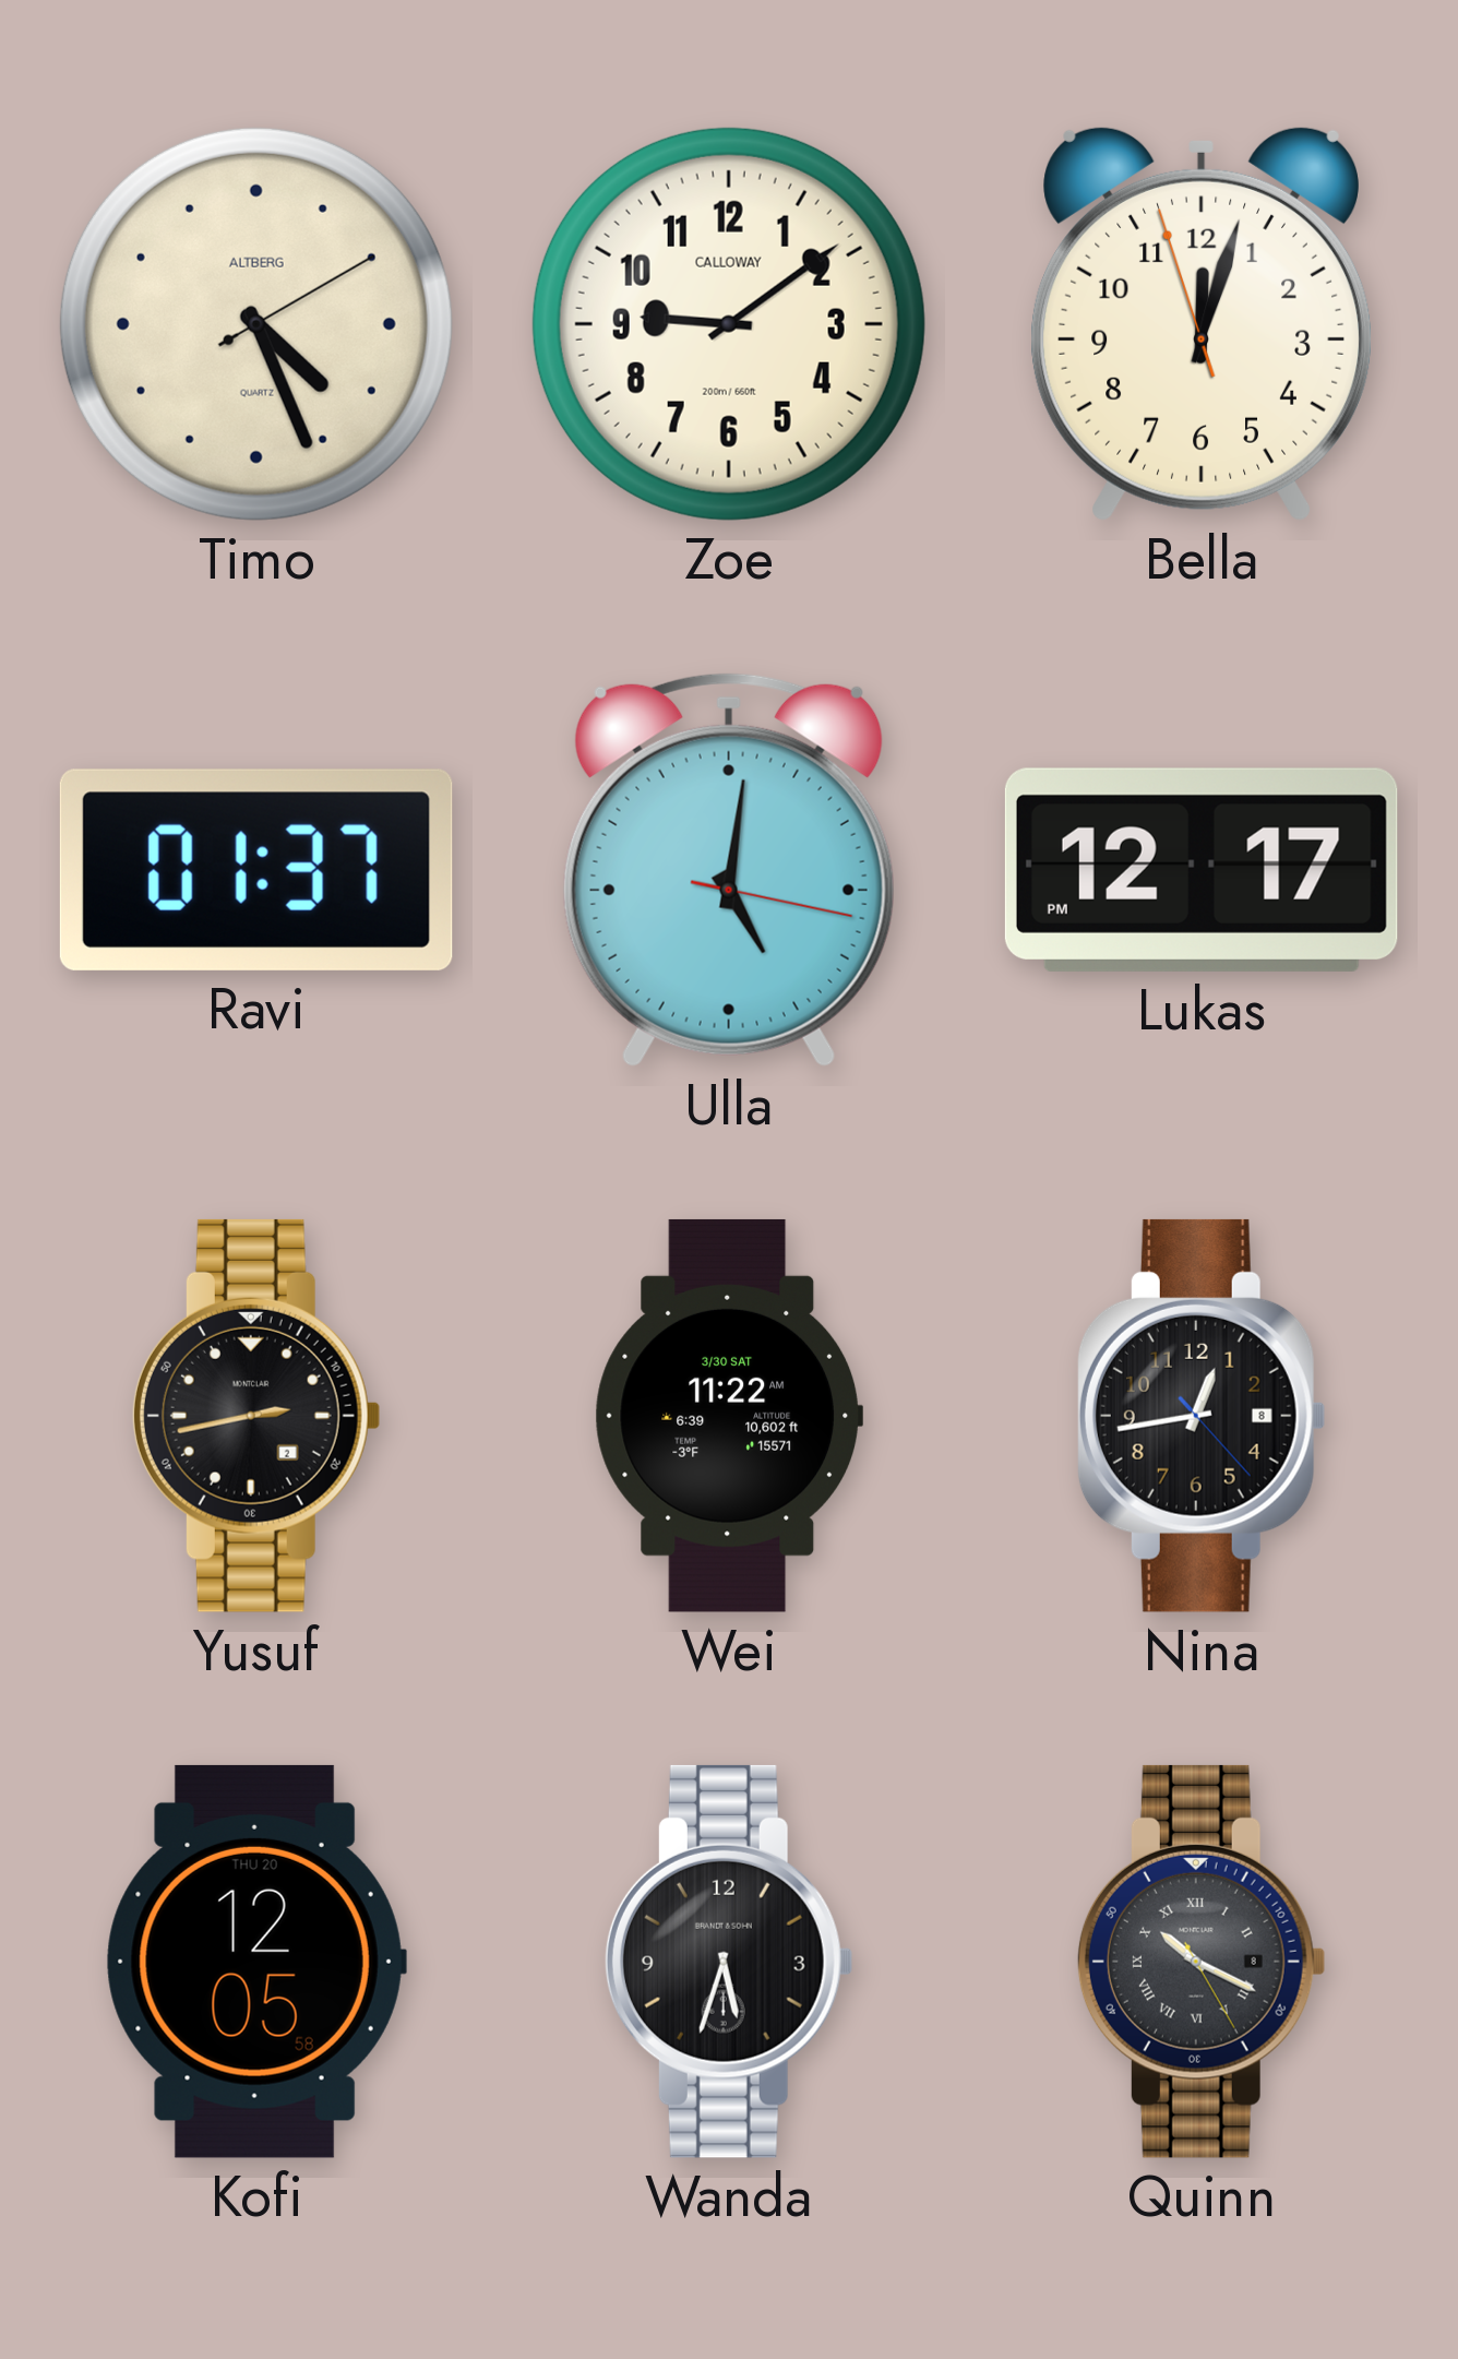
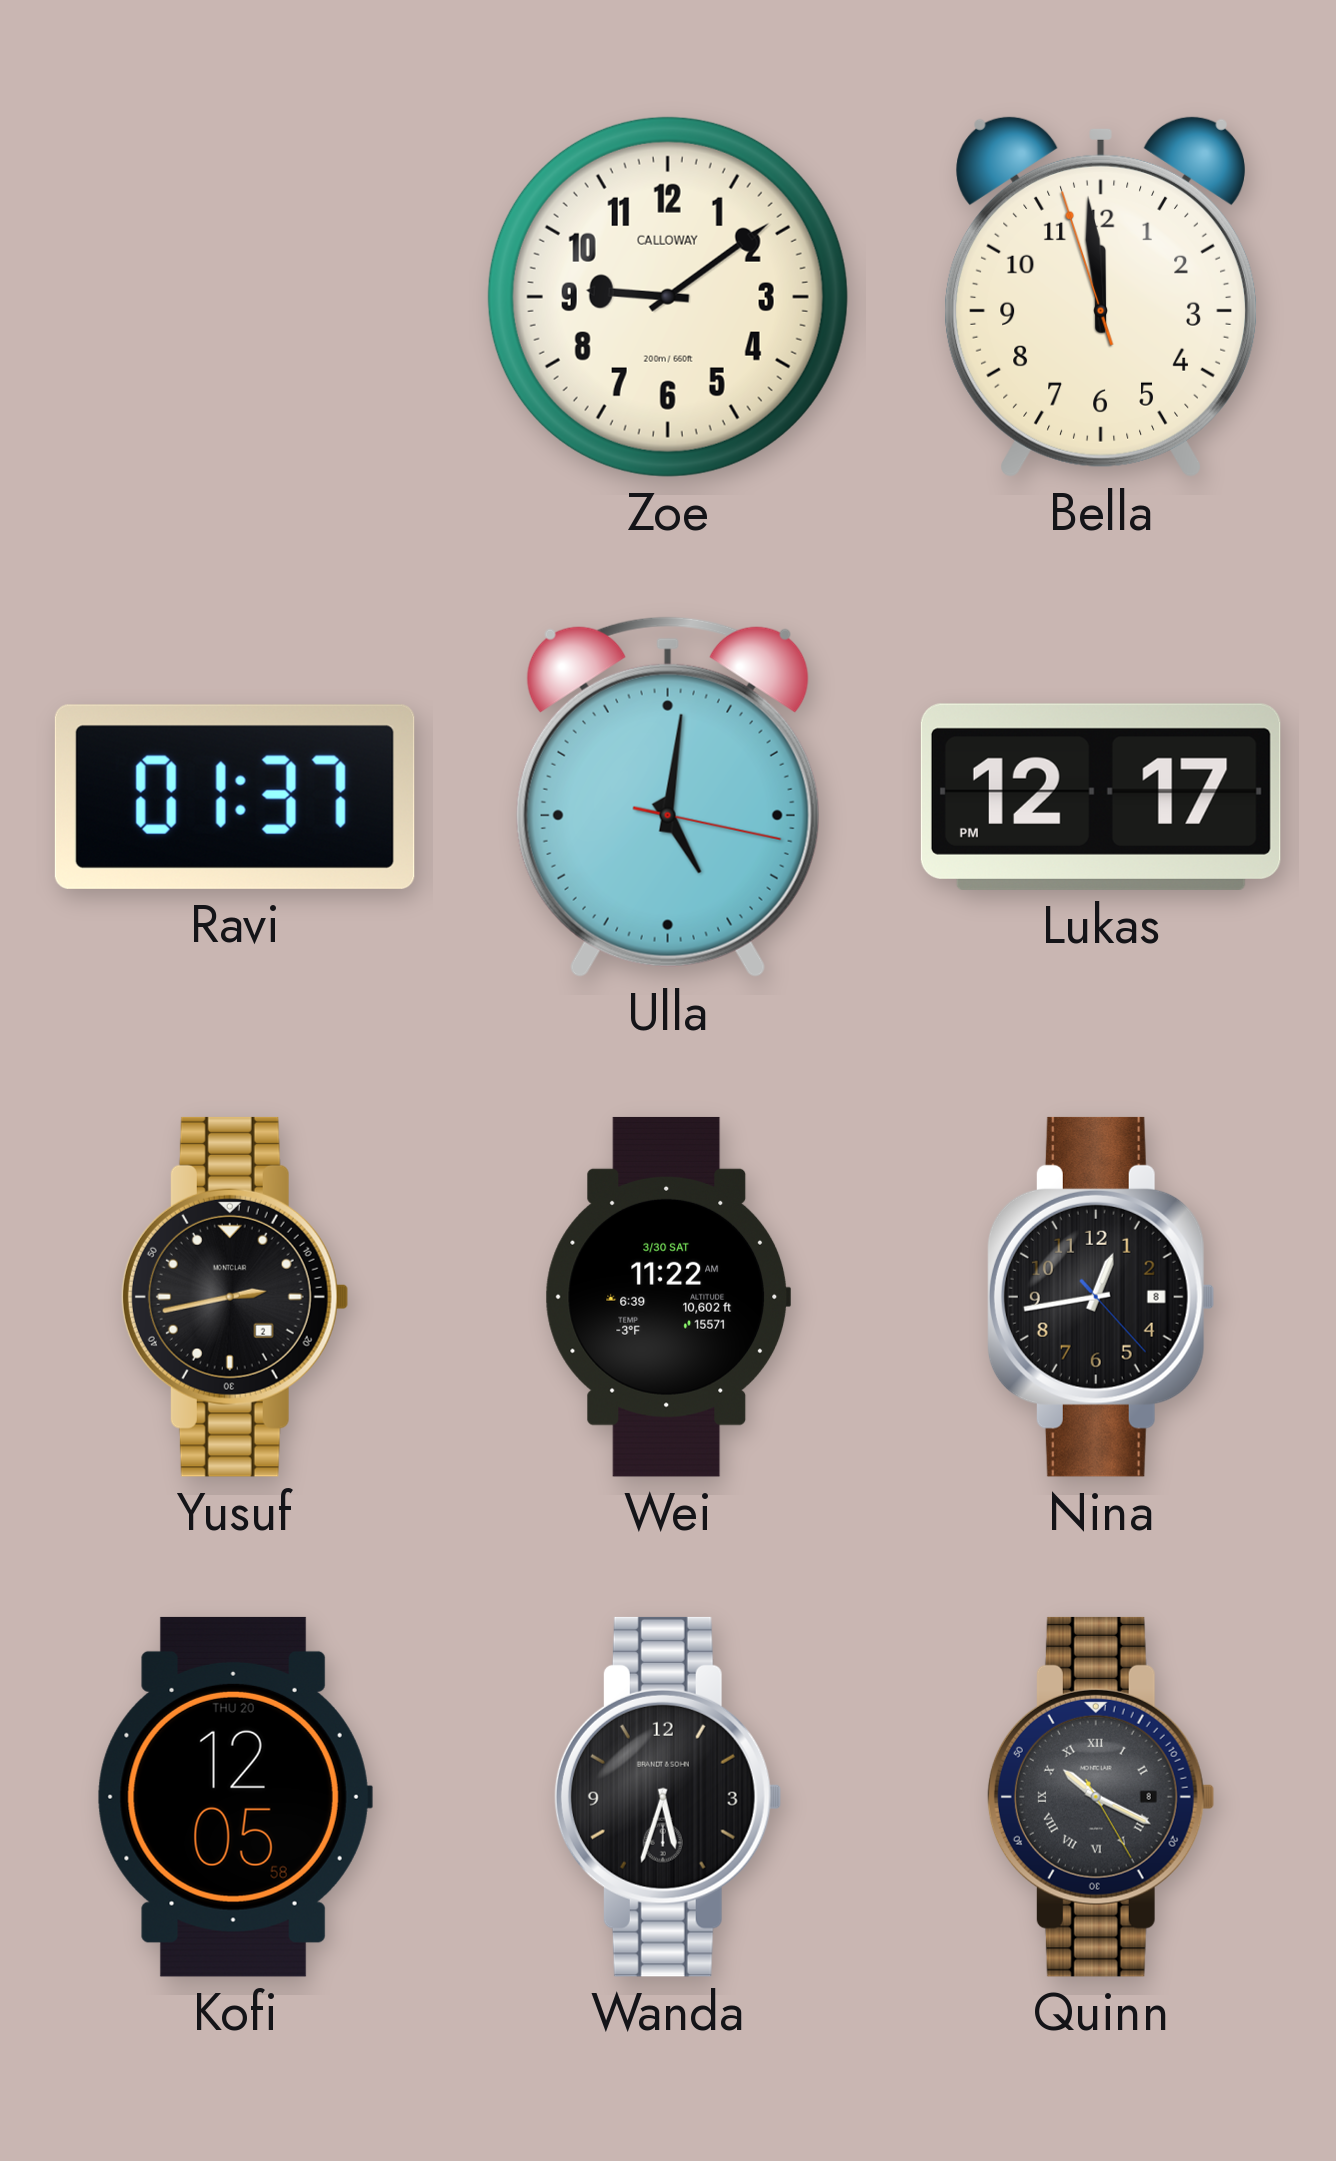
Timo: 4:26 -> none (256, 324)
Bella: 12:02 -> 11:58 (1101, 296)
